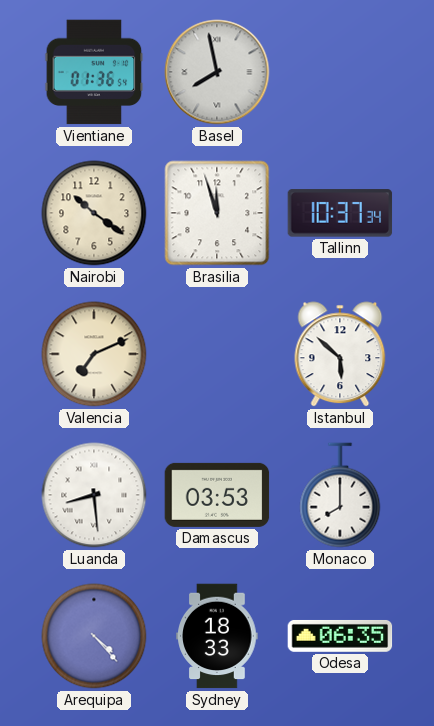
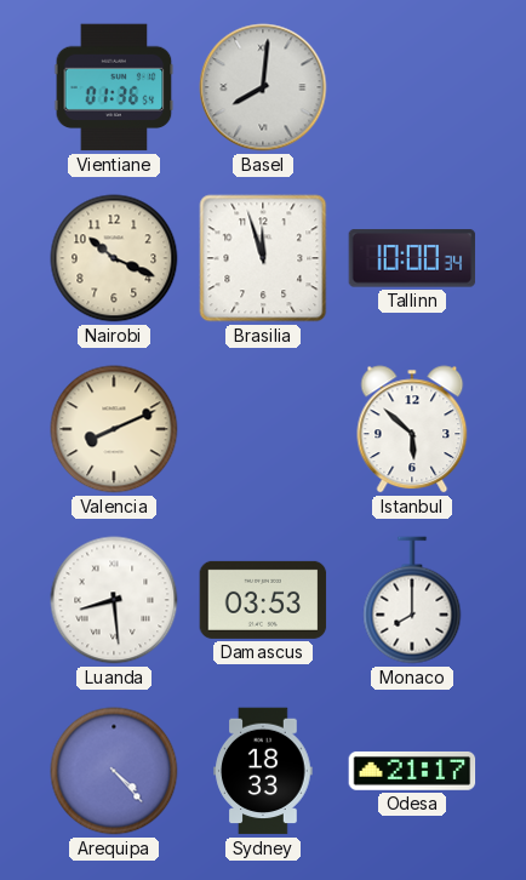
Basel: 7:58 -> 8:01 (263, 87)
Nairobi: 10:21 -> 10:19 (114, 258)
Tallinn: 10:37 -> 10:00 (412, 258)
Valencia: 7:11 -> 8:11 (114, 429)
Odesa: 06:35 -> 21:17 (412, 771)
